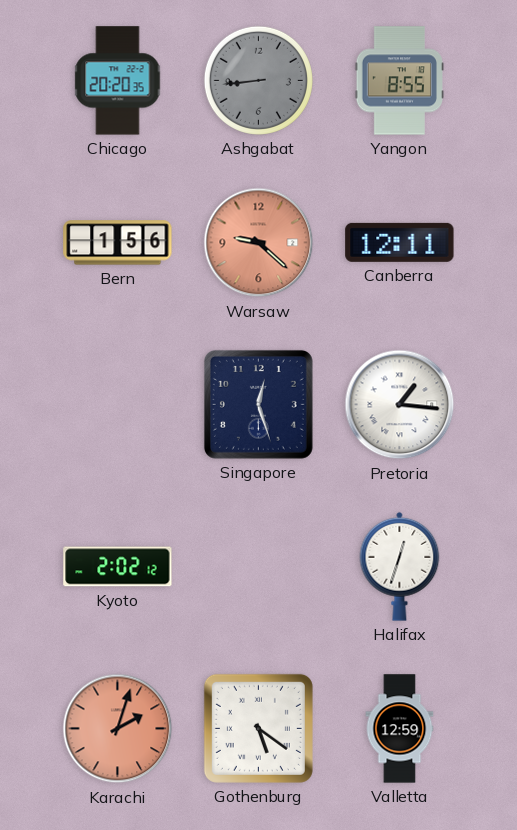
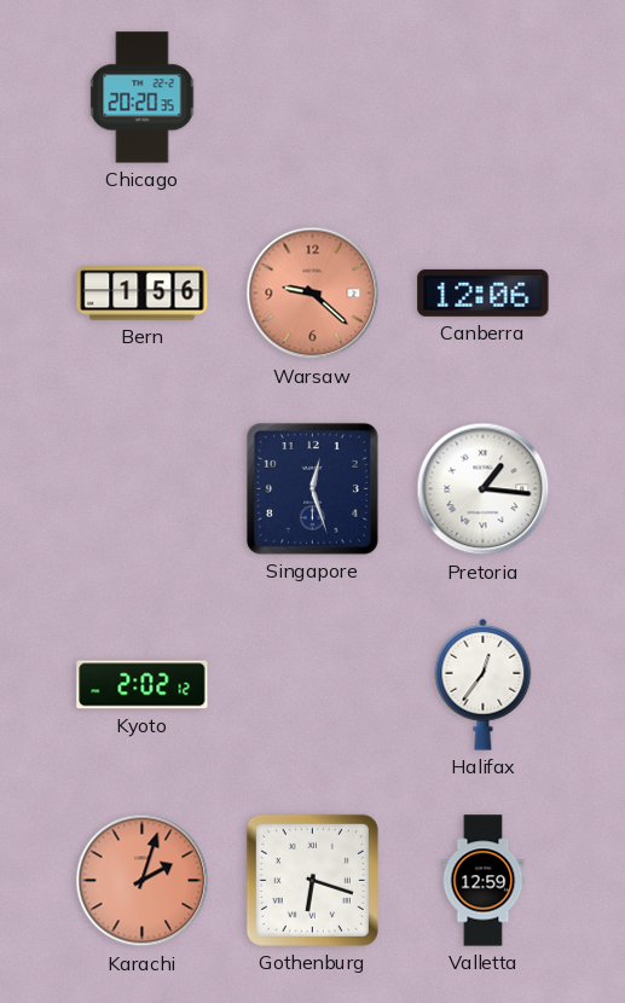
Ashgabat: 8:44 -> none (258, 80)
Yangon: 8:55 -> none (399, 81)
Canberra: 12:11 -> 12:06 (484, 292)
Halifax: 12:33 -> 12:36 (484, 684)
Gothenburg: 5:21 -> 6:18 (312, 880)
